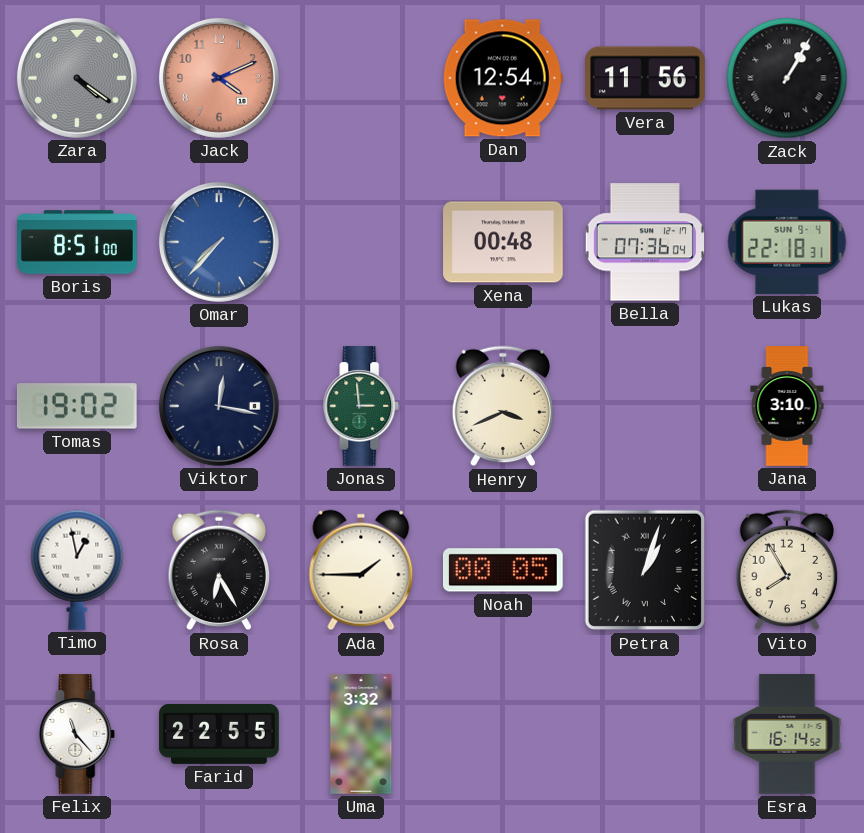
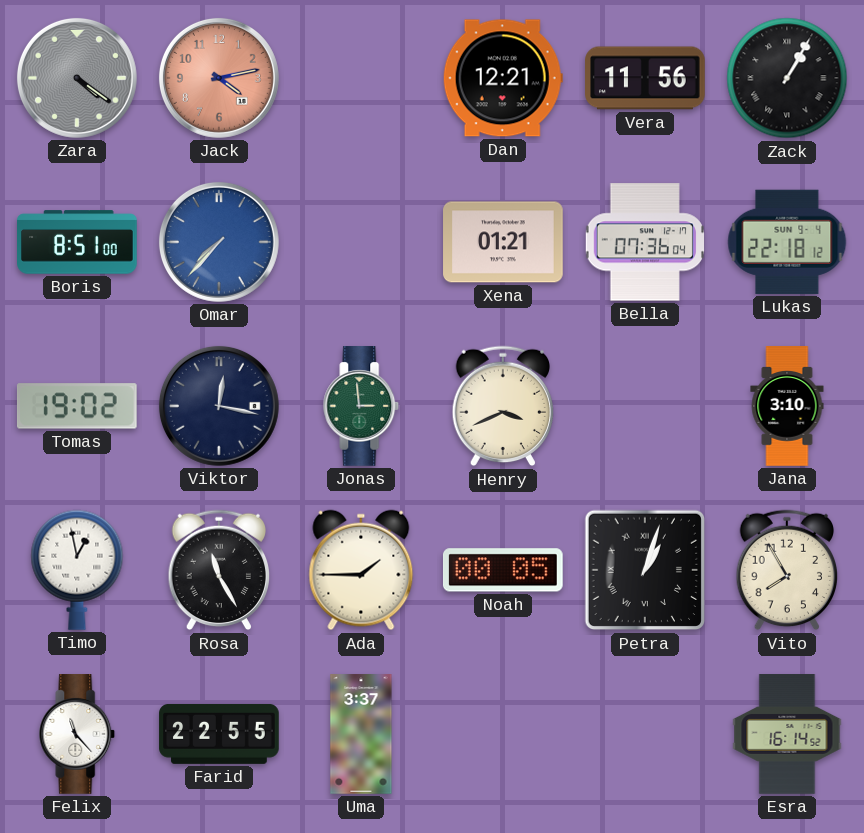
Jack: 4:11 -> 4:13 (219, 78)
Dan: 12:54 -> 12:21 (503, 78)
Xena: 00:48 -> 01:21 (503, 242)
Lukas: 22:18:31 -> 22:18:12 (787, 242)
Rosa: 6:25 -> 11:25 (218, 570)
Uma: 3:32 -> 3:37 (361, 734)
